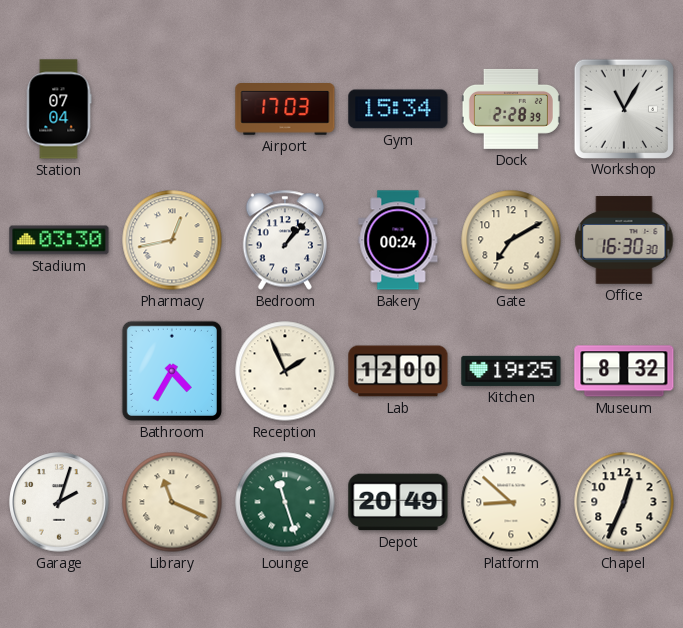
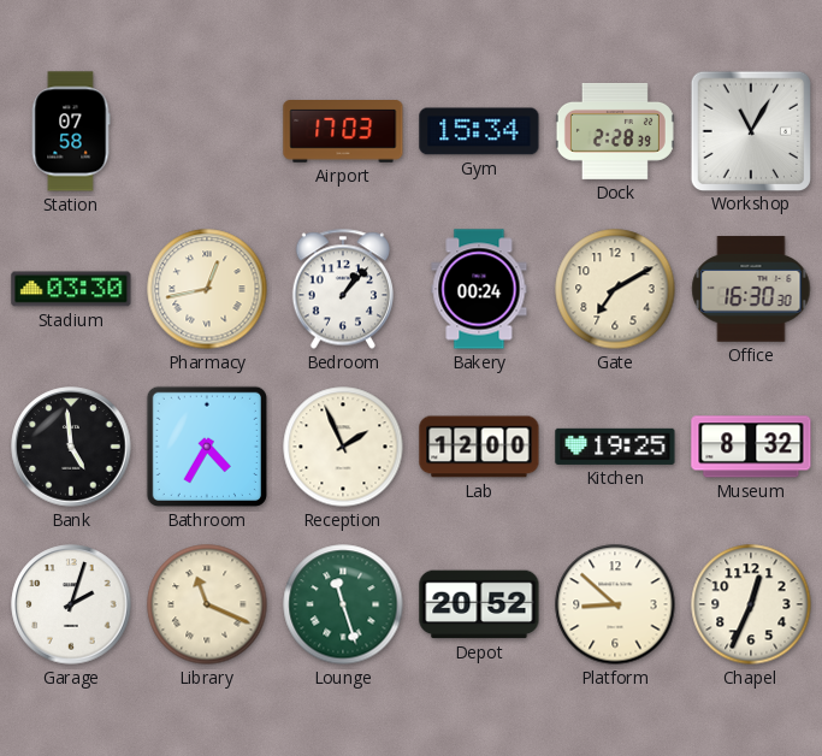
Station: 07:04 -> 07:58 (71, 131)
Bank: none -> 4:59 (71, 447)
Depot: 20:49 -> 20:52 (479, 604)
